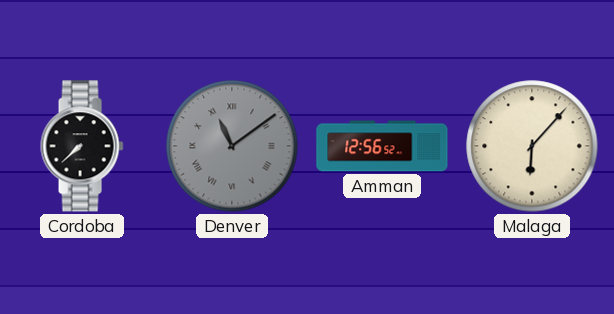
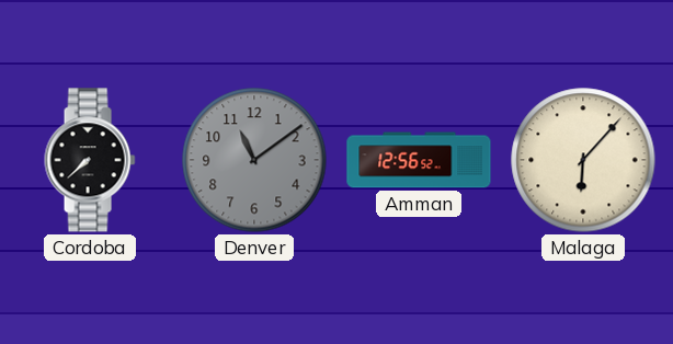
Denver numerals: Roman -> Arabic (254, 160)
